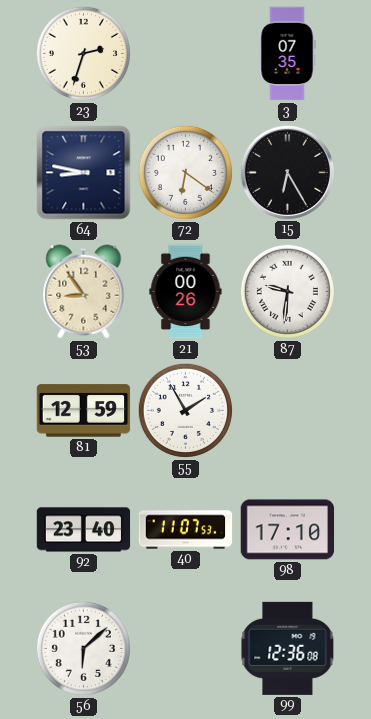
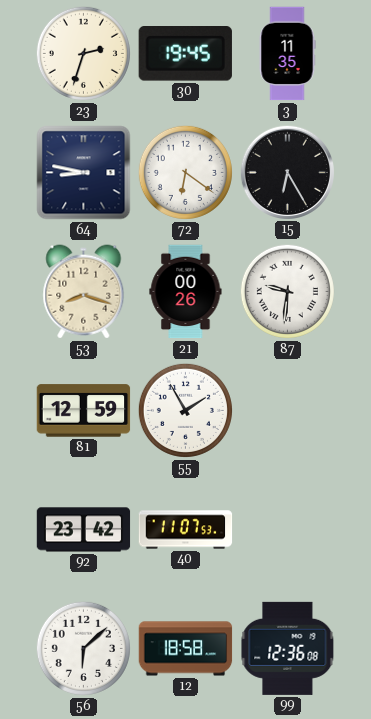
30: none -> 19:45 (185, 54)
3: 07:35 -> 11:35 (287, 54)
53: 8:54 -> 8:18 (84, 292)
92: 23:40 -> 23:42 (84, 530)
98: 17:10 -> none (288, 530)
12: none -> 18:58 (186, 649)
